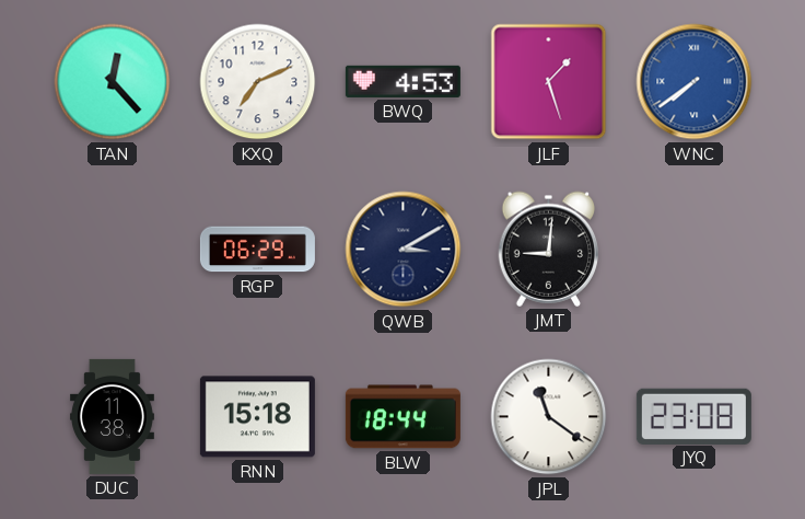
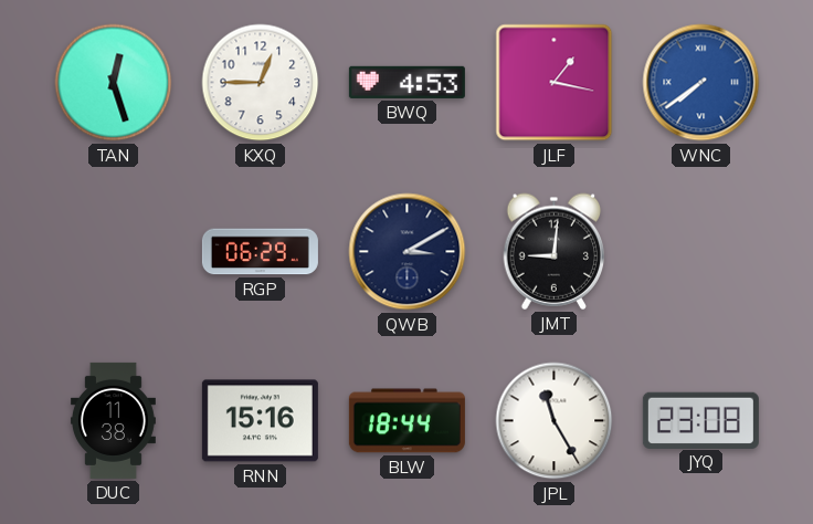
TAN: 12:23 -> 12:27 (114, 83)
KXQ: 7:11 -> 12:45 (261, 83)
JLF: 1:27 -> 1:17 (555, 83)
RNN: 15:18 -> 15:16 (260, 421)
JPL: 11:21 -> 11:25 (555, 421)
